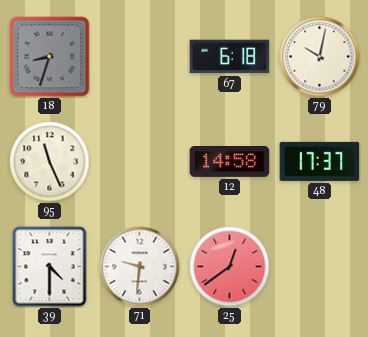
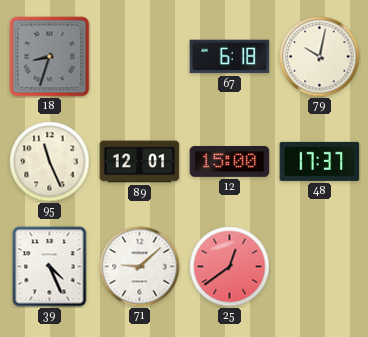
89: none -> 12:01 (140, 162)
12: 14:58 -> 15:00 (230, 162)
39: 4:30 -> 4:26 (50, 267)
71: 9:31 -> 9:08 (140, 267)
